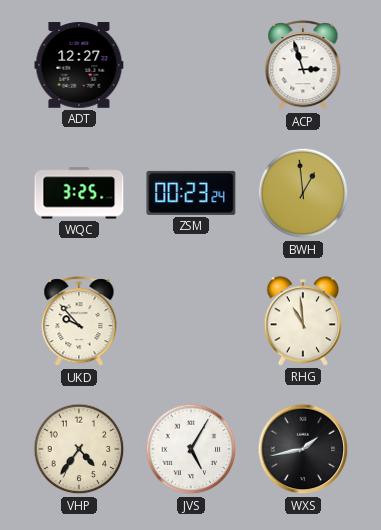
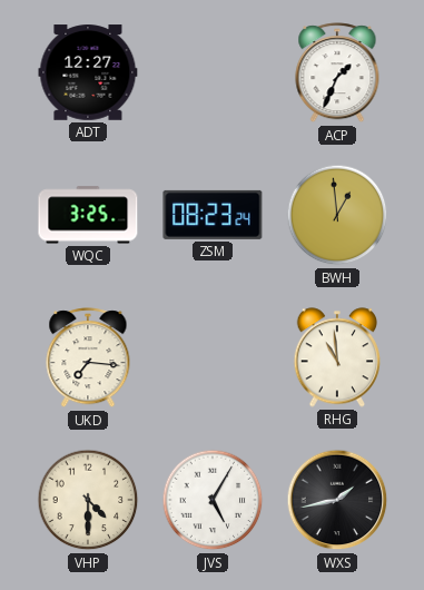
ACP: 2:57 -> 1:34 (337, 73)
ZSM: 00:23 -> 08:23 (213, 215)
UKD: 9:53 -> 7:16 (88, 358)
VHP: 4:36 -> 4:30 (88, 500)
